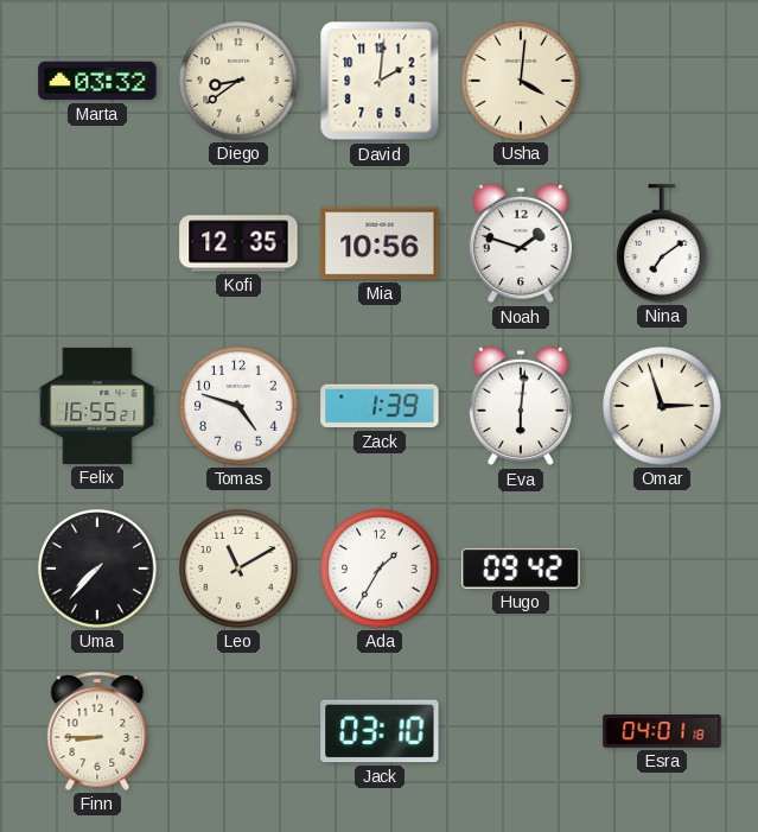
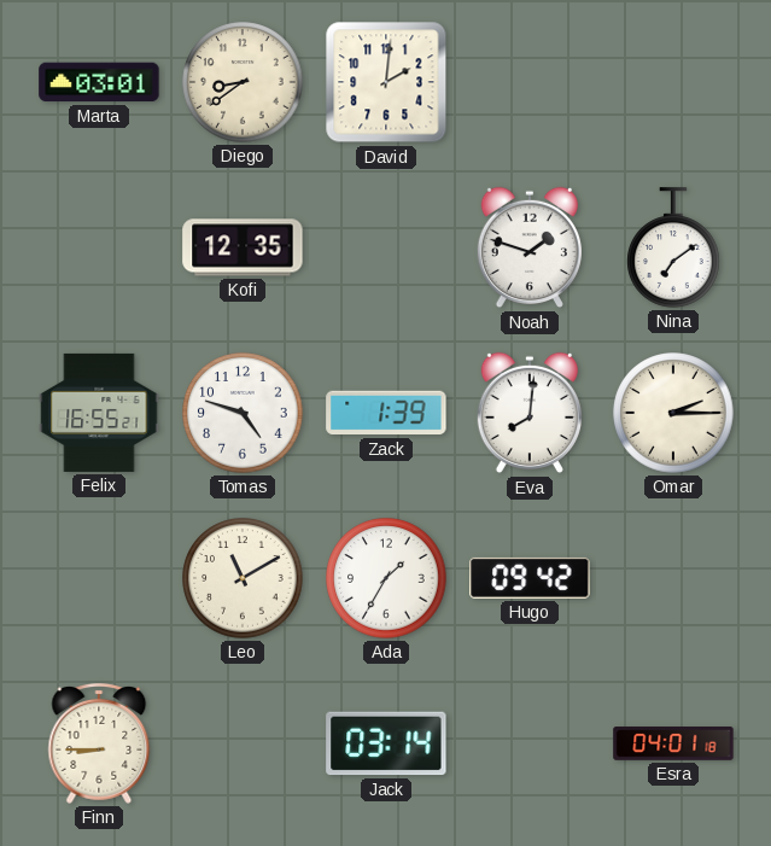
Marta: 03:32 -> 03:01 (99, 82)
Usha: 4:01 -> none (521, 81)
Mia: 10:56 -> none (380, 243)
Eva: 6:01 -> 8:01 (530, 413)
Omar: 2:57 -> 2:15 (673, 413)
Uma: 7:37 -> none (97, 569)
Jack: 03:10 -> 03:14 (386, 743)
